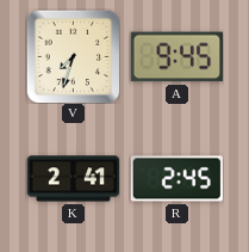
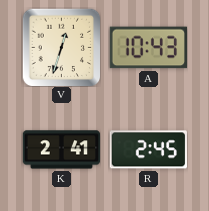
V: 7:33 -> 12:33 (61, 47)
A: 9:45 -> 10:43 (148, 48)
